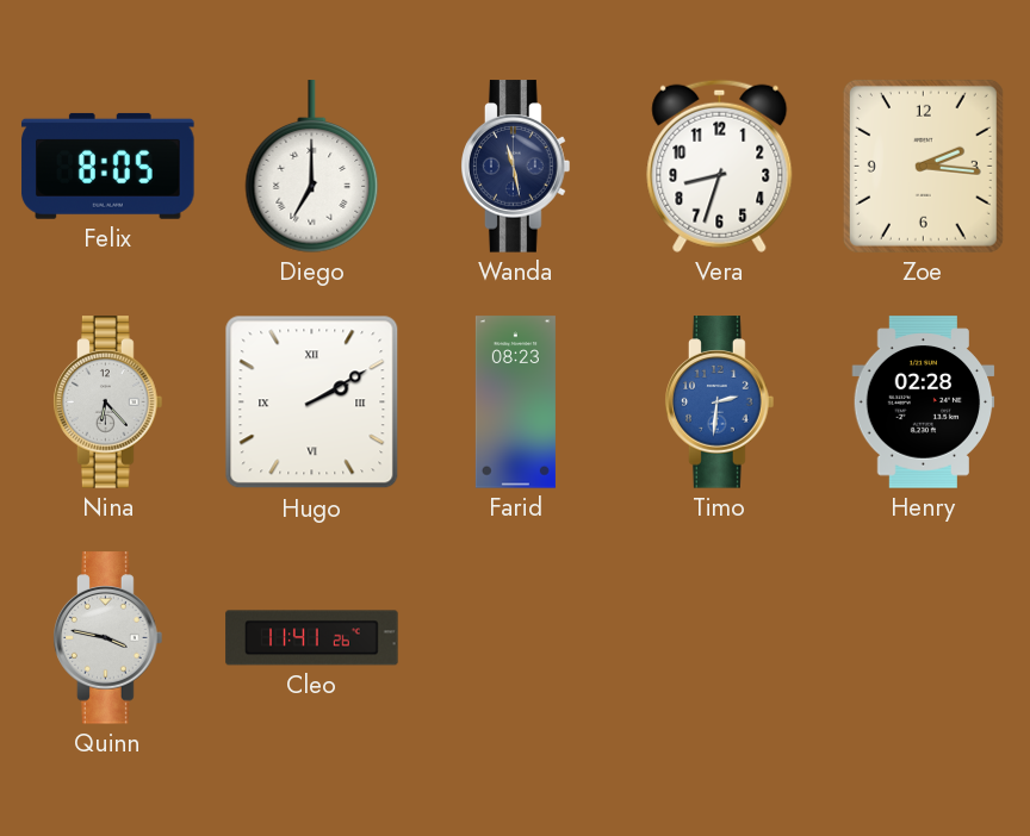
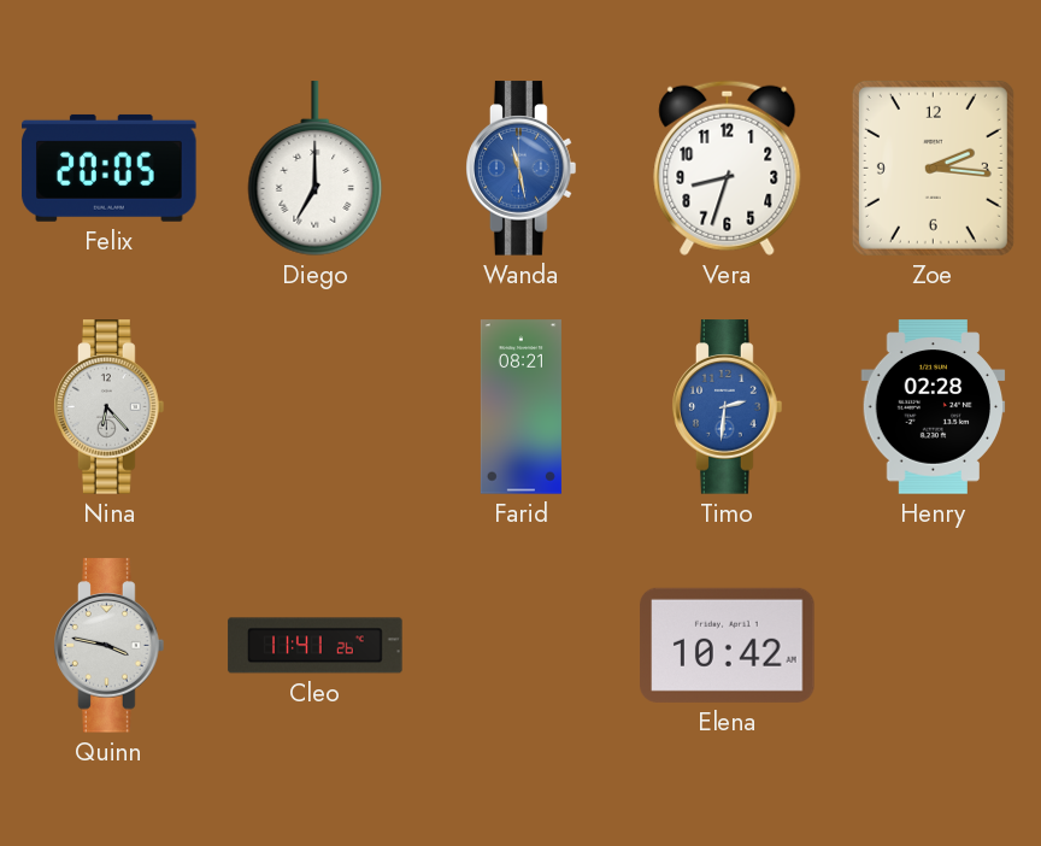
Felix: 8:05 -> 20:05 (110, 168)
Wanda dial: navy -> blue (522, 169)
Hugo: 2:10 -> none (312, 403)
Farid: 08:23 -> 08:21 (520, 407)
Elena: none -> 10:42 (728, 645)
